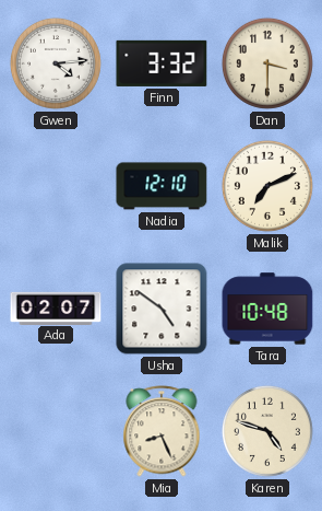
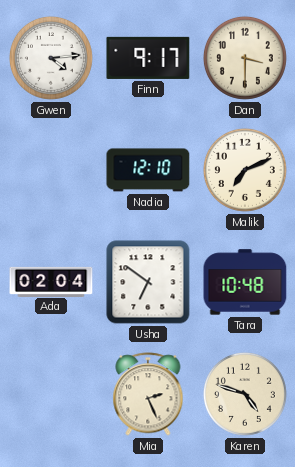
Finn: 3:32 -> 9:17 (148, 58)
Ada: 02:07 -> 02:04 (51, 281)
Usha: 4:51 -> 6:51 (148, 282)
Mia: 8:26 -> 2:26 (148, 394)
